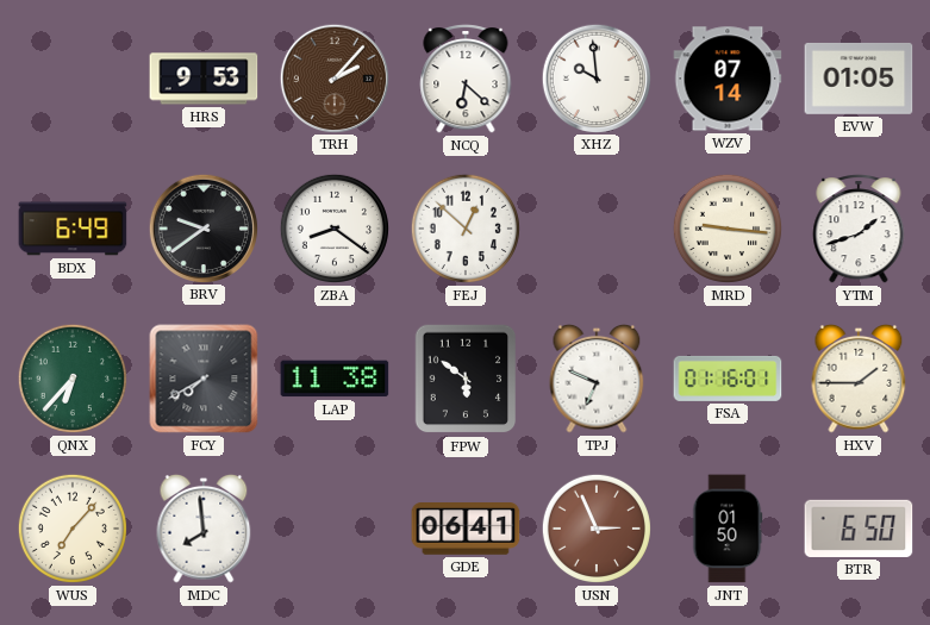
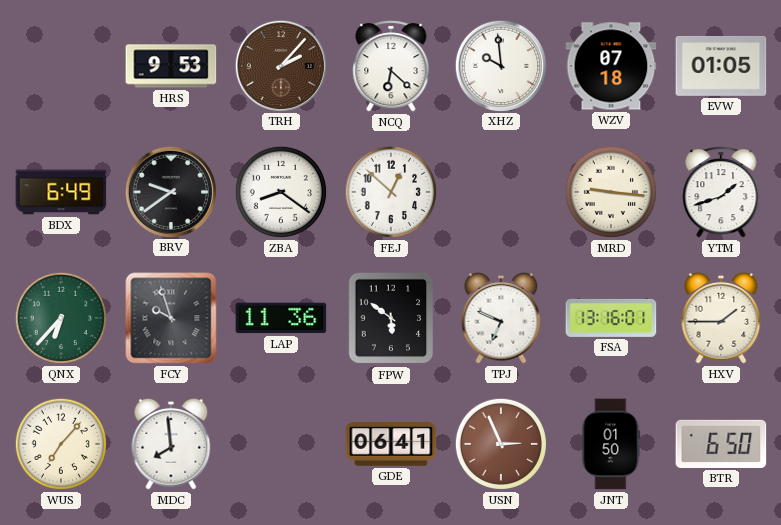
WZV: 07:14 -> 07:18 (611, 66)
FCY: 7:40 -> 9:57 (171, 318)
LAP: 11:38 -> 11:36 (281, 318)
FSA: 01:16 -> 13:16 (611, 318)
